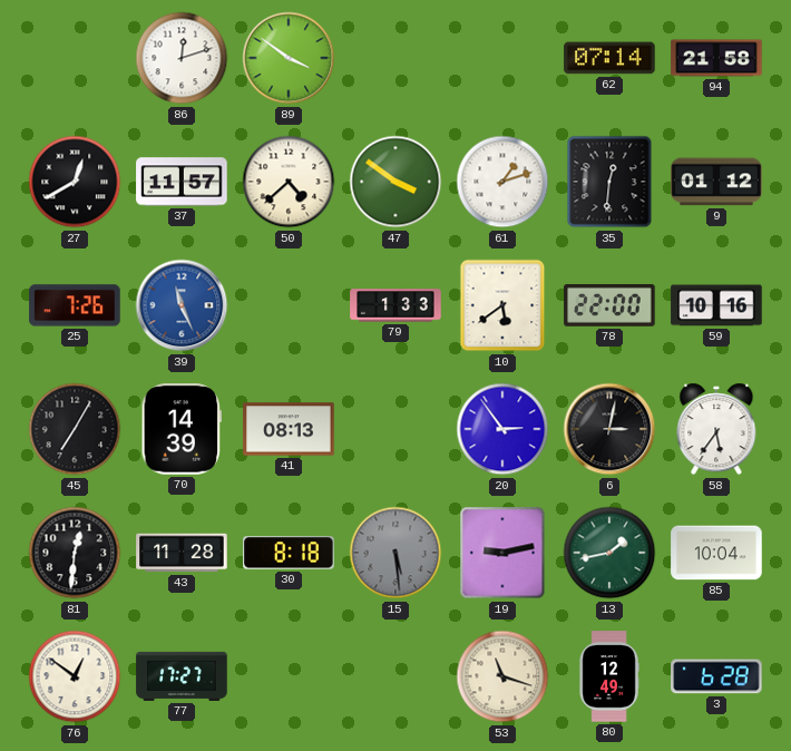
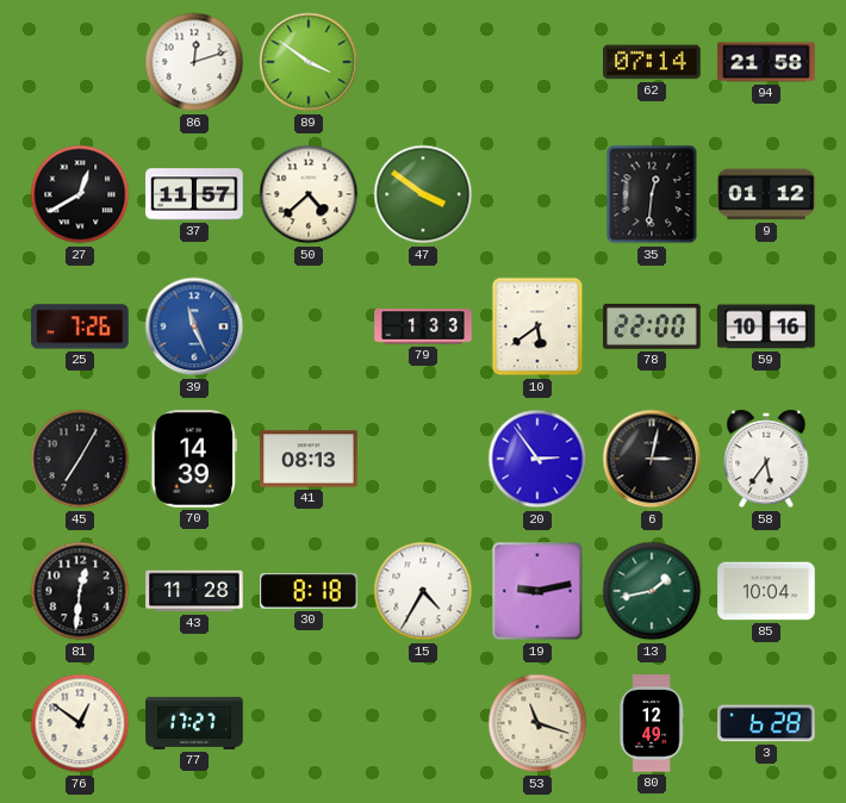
61: 1:12 -> none (502, 182)
15: 5:29 -> 4:35 (423, 591)
15 dial: grey -> white (423, 591)
